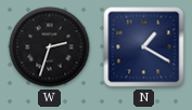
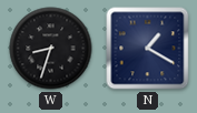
W: 2:33 -> 8:33 (51, 49)
